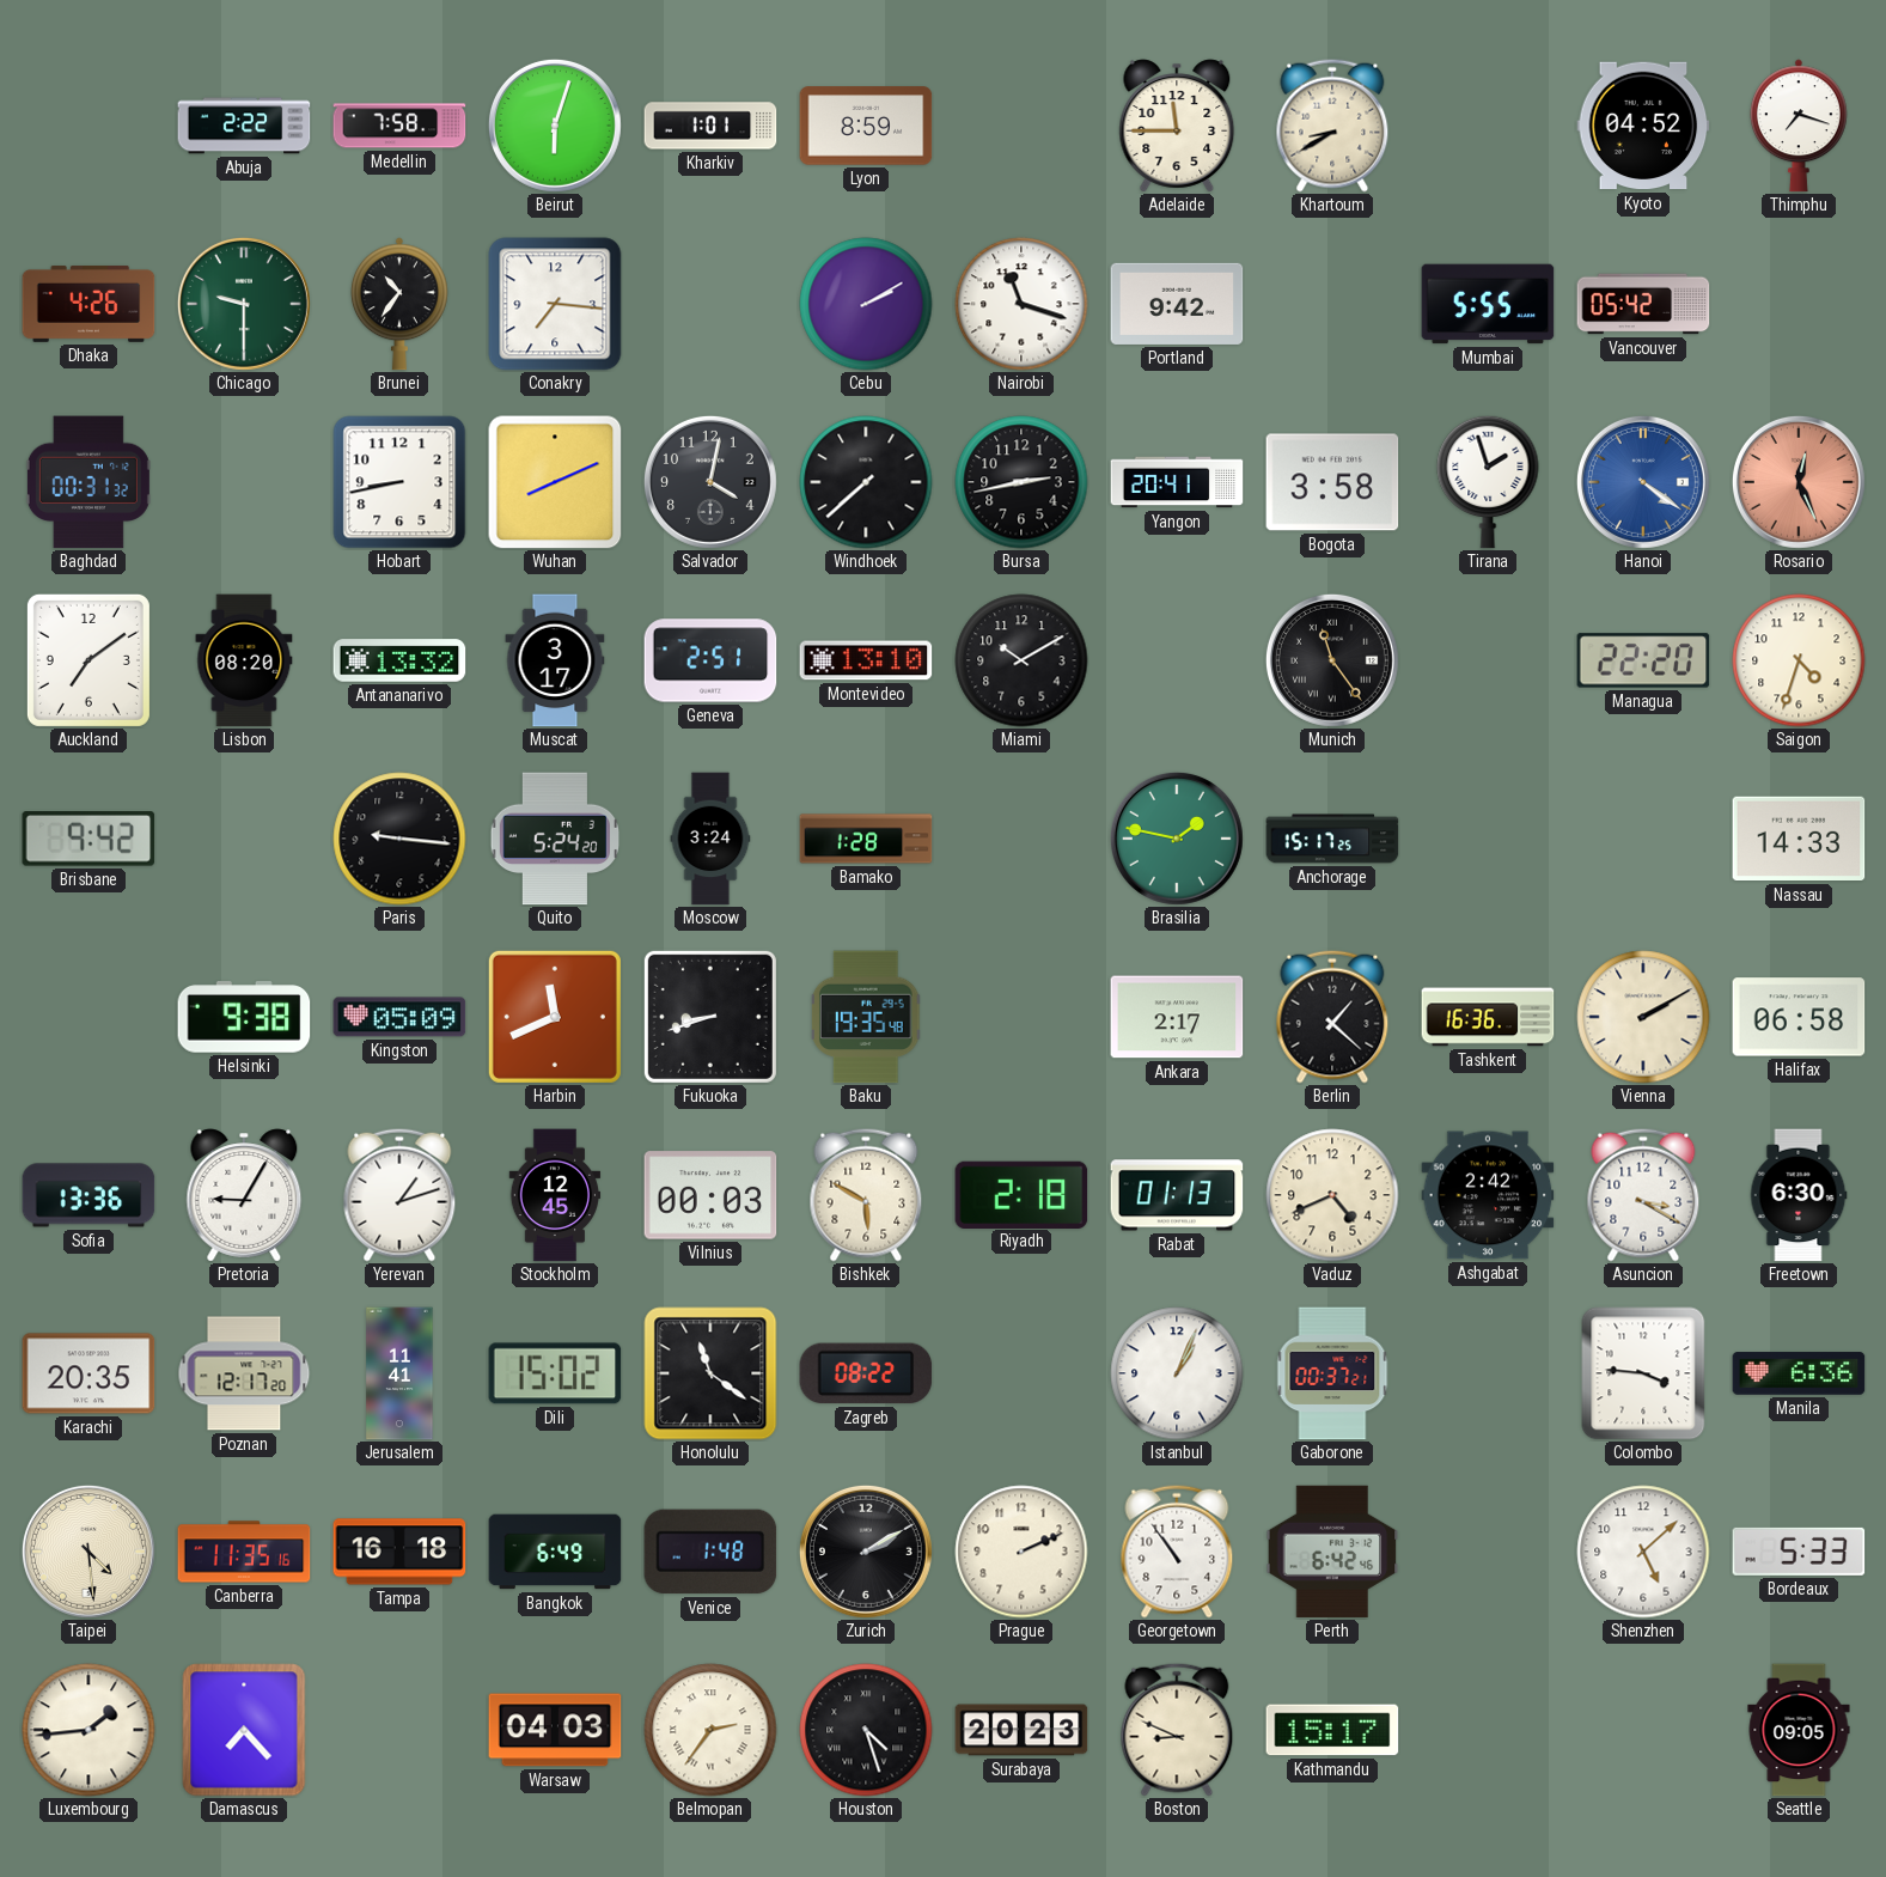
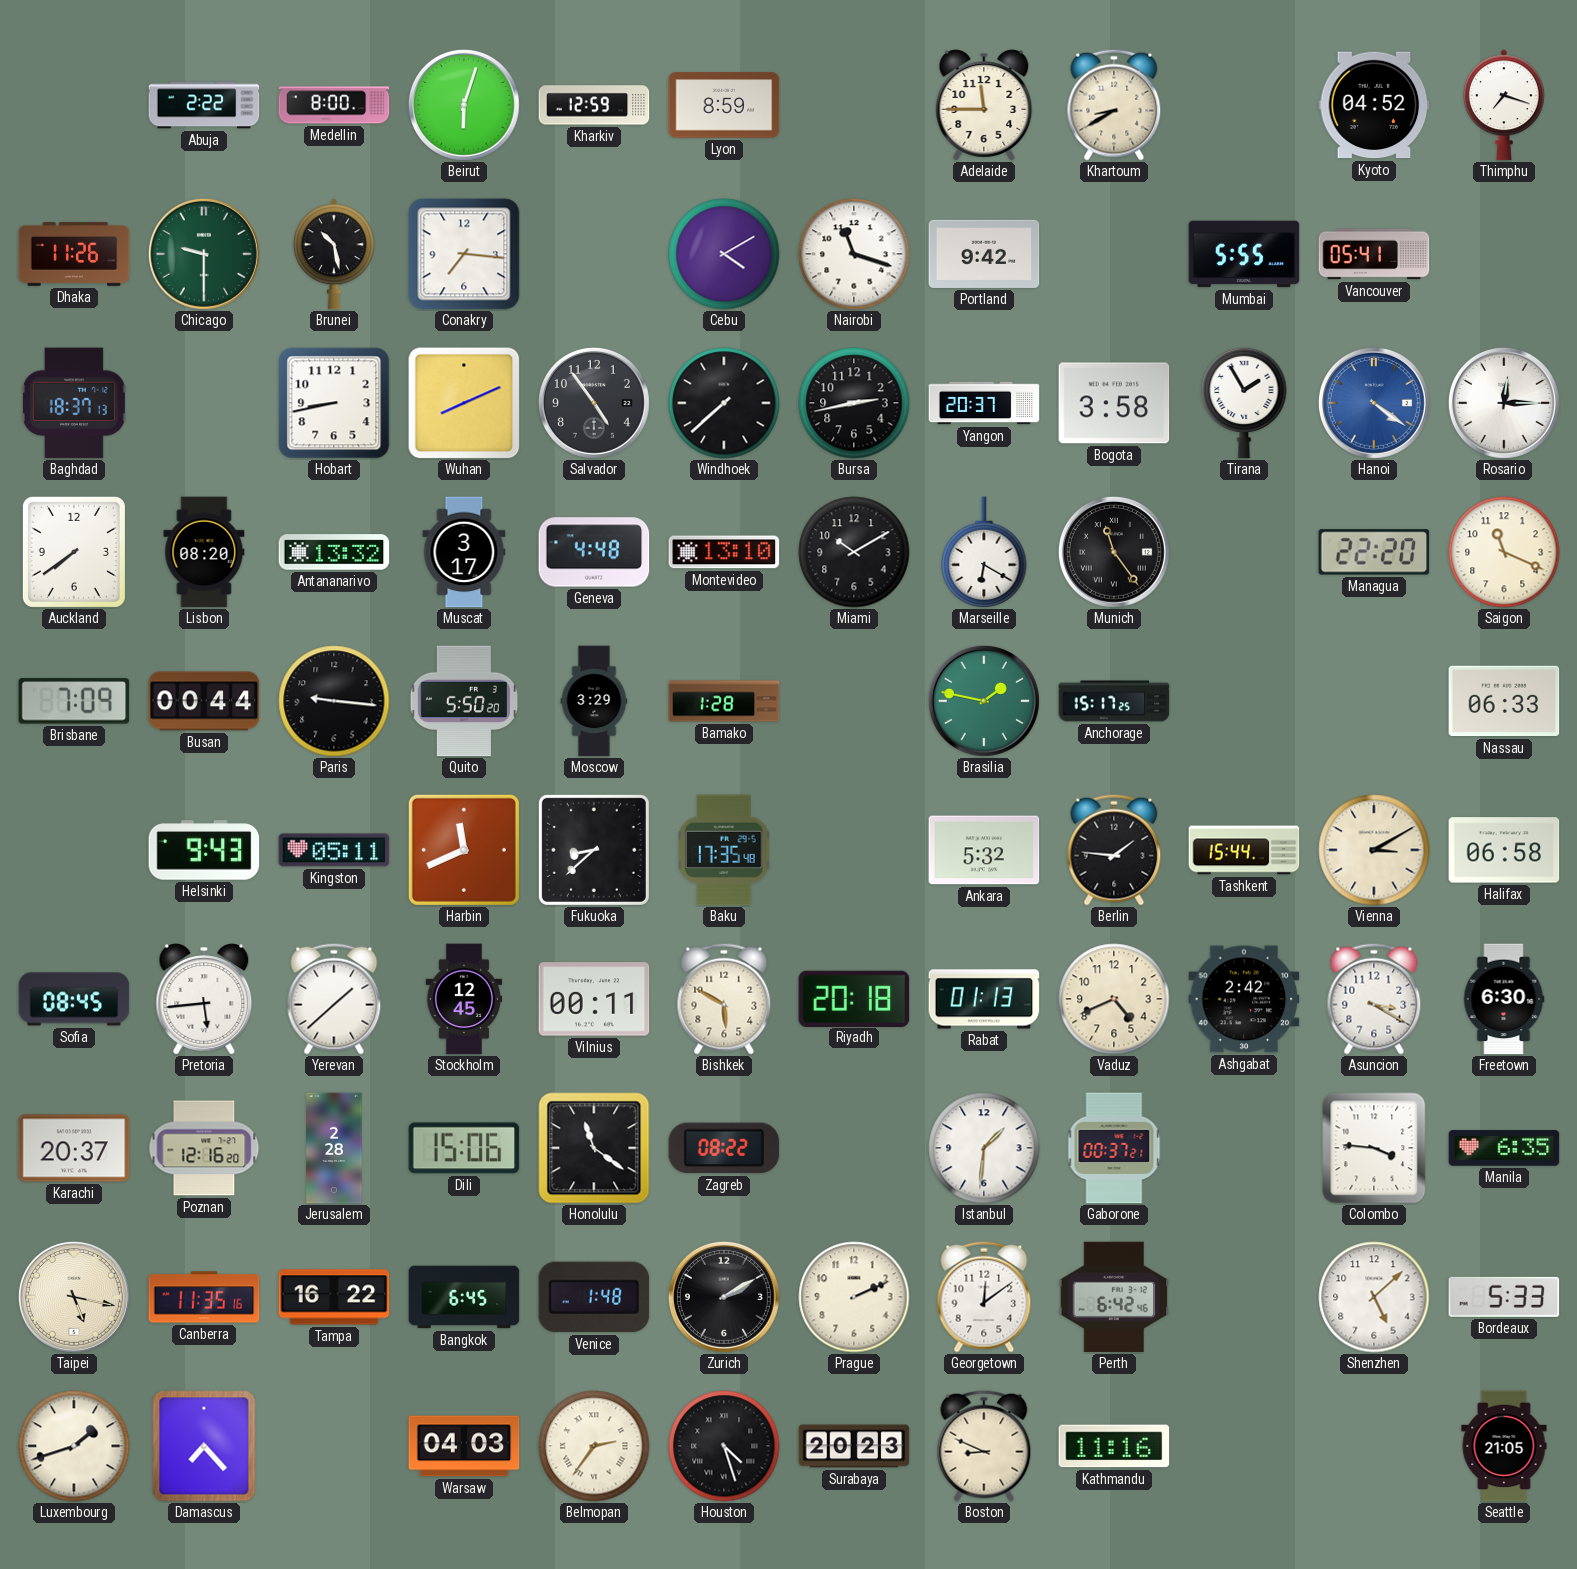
Medellin: 7:58 -> 8:00 (334, 105)
Kharkiv: 1:01 -> 12:59 (594, 105)
Dhaka: 4:26 -> 11:26 (74, 255)
Brunei: 10:36 -> 10:28 (334, 254)
Cebu: 2:10 -> 4:10 (724, 254)
Vancouver: 05:42 -> 05:41 (1374, 254)
Baghdad: 00:31 -> 18:37 (74, 403)
Salvador: 4:02 -> 4:54 (594, 403)
Yangon: 20:41 -> 20:37 (984, 403)
Tirana: 1:57 -> 1:55 (1244, 403)
Rosario: 12:26 -> 12:15 (1504, 403)
Rosario dial: salmon -> white (1504, 403)
Auckland: 7:09 -> 7:39 (74, 552)
Geneva: 2:51 -> 4:48 (594, 552)
Marseille: none -> 6:20 (984, 552)
Saigon: 4:33 -> 11:19 (1504, 552)
Brisbane: 9:42 -> 7:09 (74, 701)
Busan: none -> 00:44 (204, 701)
Quito: 5:24 -> 5:50 (464, 701)
Moscow: 3:24 -> 3:29 (594, 701)
Nassau: 14:33 -> 06:33 (1504, 701)
Helsinki: 9:38 -> 9:43 (204, 850)
Kingston: 05:09 -> 05:11 (334, 850)
Fukuoka: 8:42 -> 8:38 (594, 850)
Baku: 19:35 -> 17:35 (724, 850)
Ankara: 2:17 -> 5:32 (984, 850)
Berlin: 1:22 -> 1:46 (1114, 850)
Tashkent: 16:36 -> 15:44 (1244, 850)
Vienna: 2:10 -> 3:10 (1374, 850)
Sofia: 13:36 -> 08:45 (74, 999)
Pretoria: 9:05 -> 5:44 (204, 999)
Yerevan: 1:12 -> 1:38 (334, 999)
Vilnius: 00:03 -> 00:11 (594, 999)
Riyadh: 2:18 -> 20:18 (854, 998)
Karachi: 20:35 -> 20:37 (74, 1148)
Poznan: 12:17 -> 12:16 (204, 1148)
Jerusalem: 11:41 -> 2:28 (334, 1148)
Dili: 15:02 -> 15:06 (464, 1148)
Istanbul: 1:04 -> 1:31 (984, 1148)
Manila: 6:36 -> 6:35 (1504, 1148)
Taipei: 4:29 -> 5:17 (74, 1297)
Tampa: 16:18 -> 16:22 (334, 1297)
Bangkok: 6:49 -> 6:45 (464, 1297)
Georgetown: 10:54 -> 12:09 (984, 1297)
Luxembourg: 1:44 -> 1:42 (74, 1446)
Kathmandu: 15:17 -> 11:16 (1114, 1446)
Seattle: 09:05 -> 21:05 (1504, 1446)
